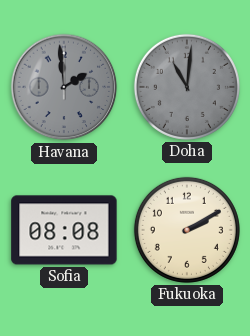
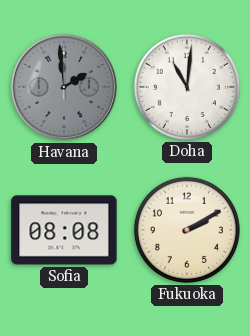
Doha dial: grey -> white (187, 87)
